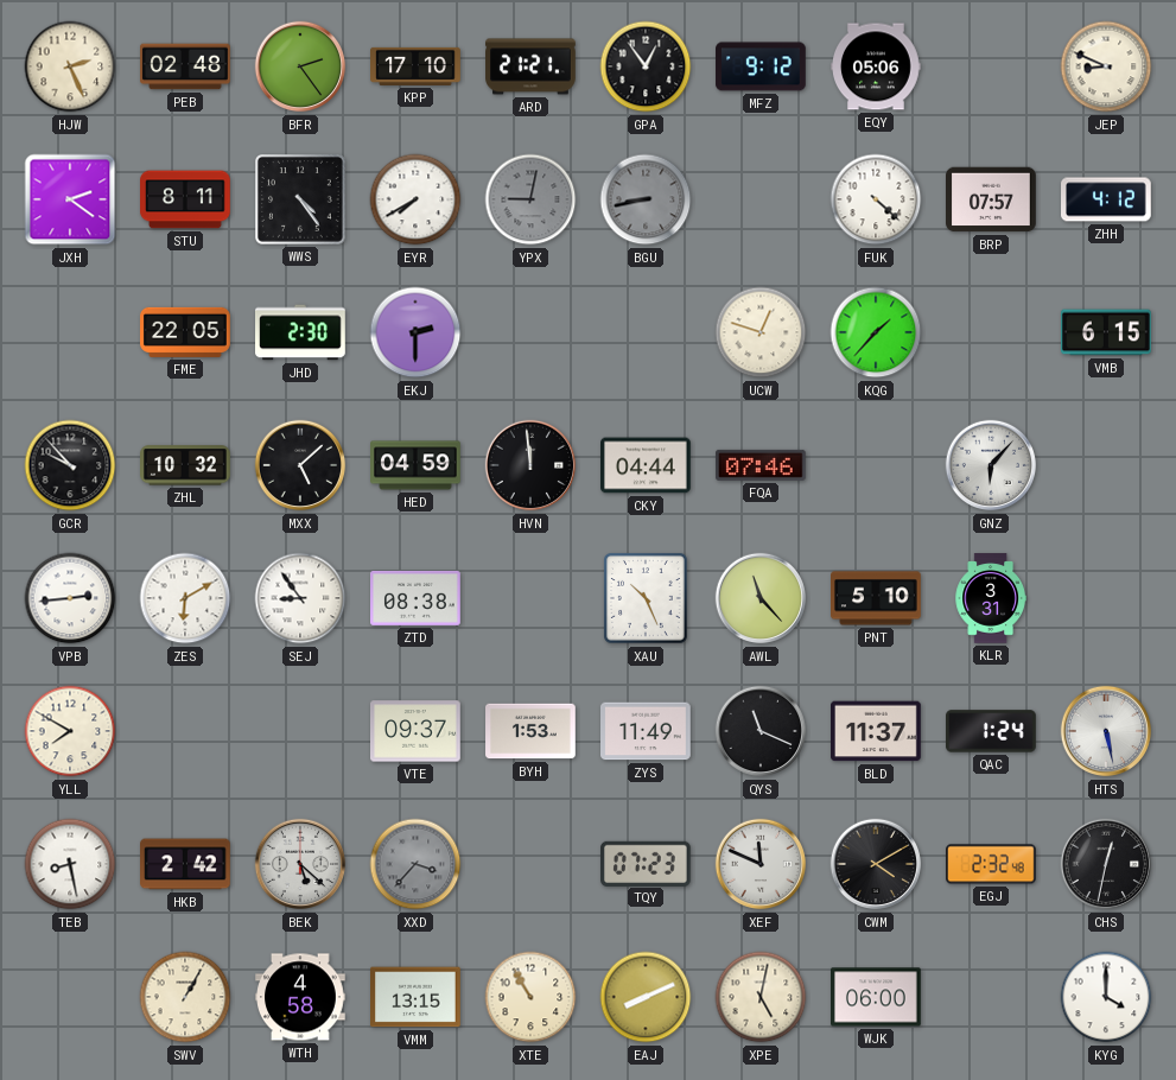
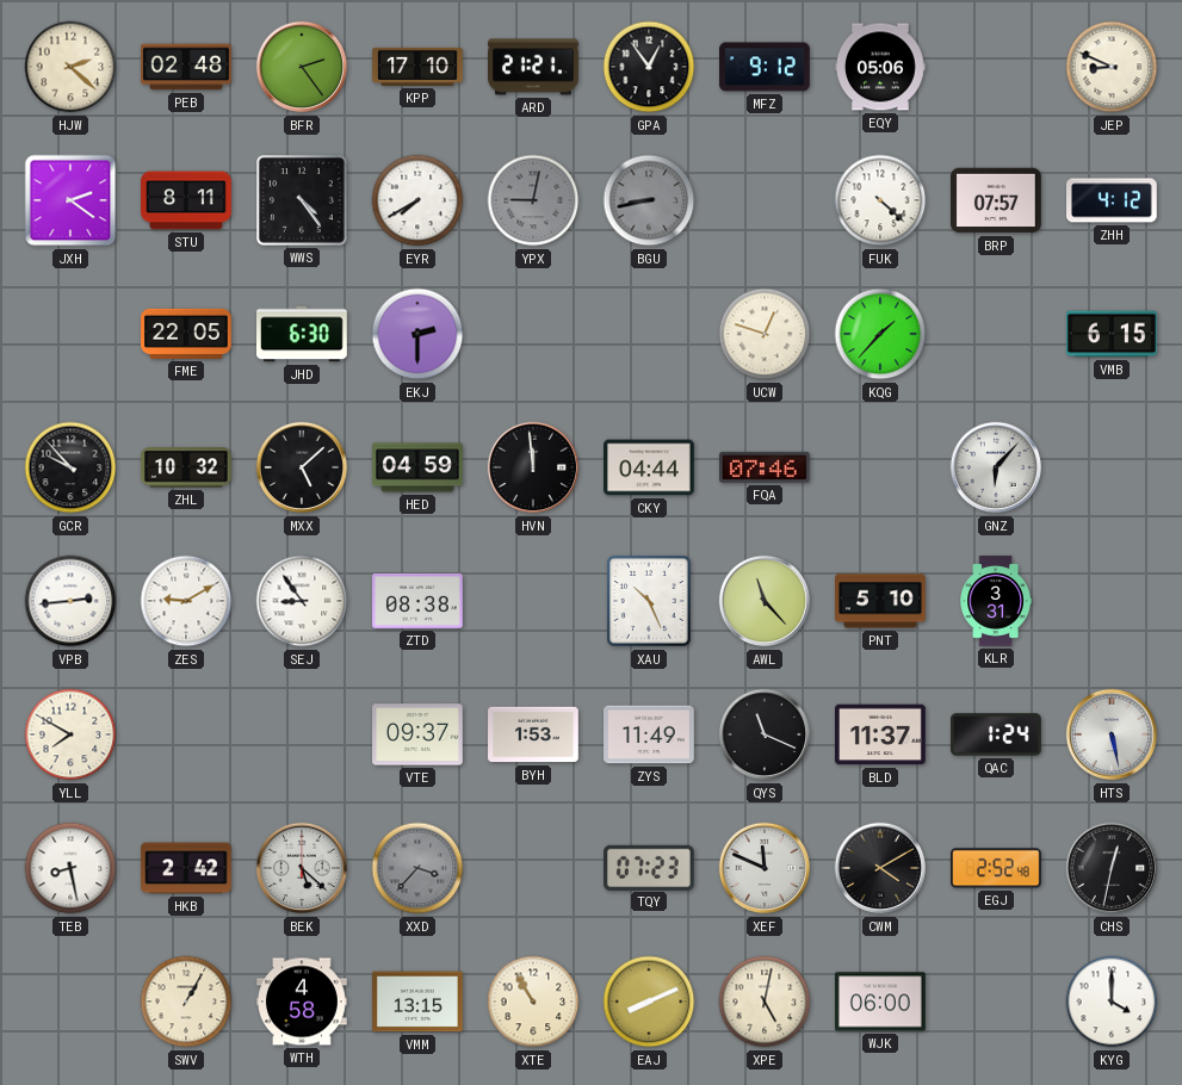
HJW: 2:26 -> 2:22 (70, 67)
JHD: 2:30 -> 6:30 (303, 334)
ZES: 6:10 -> 9:10 (186, 601)
EGJ: 2:32 -> 2:52 (997, 868)
